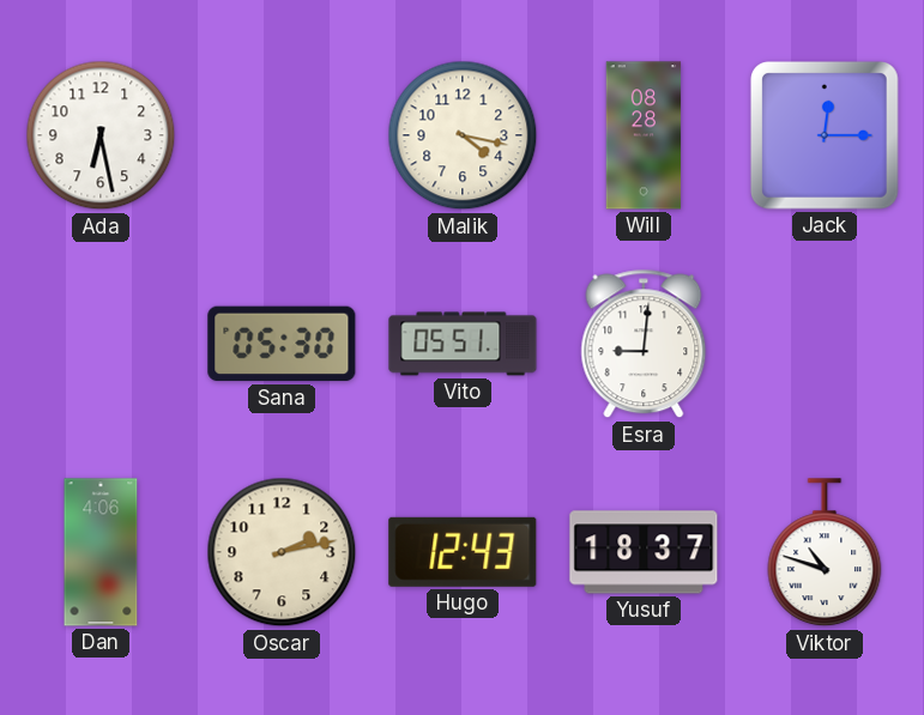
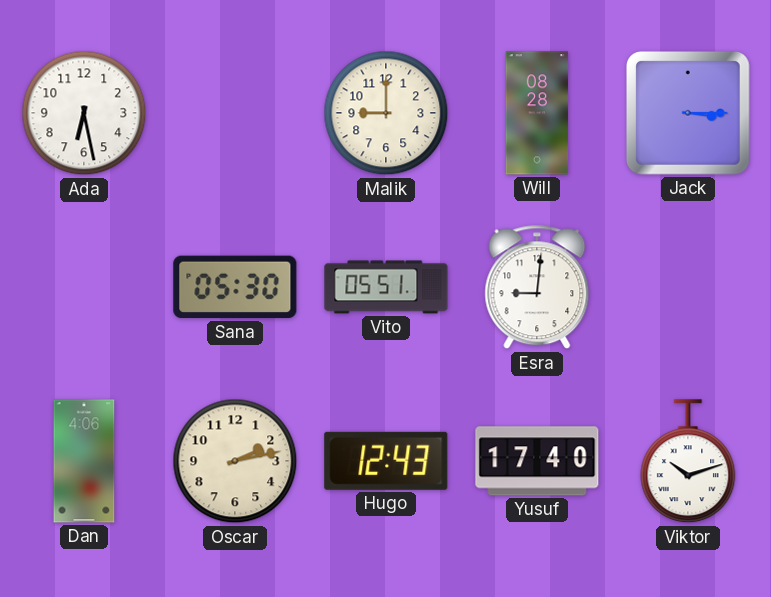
Malik: 4:17 -> 9:00 (386, 113)
Jack: 12:15 -> 3:15 (689, 114)
Yusuf: 18:37 -> 17:40 (537, 461)
Viktor: 10:48 -> 10:12 (688, 462)
